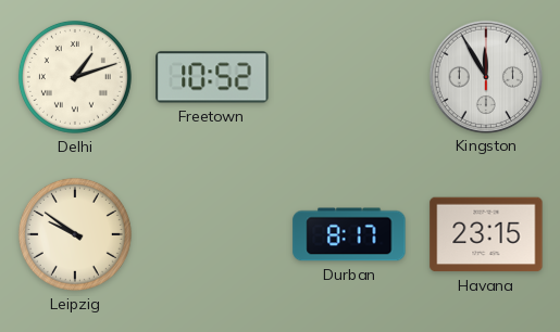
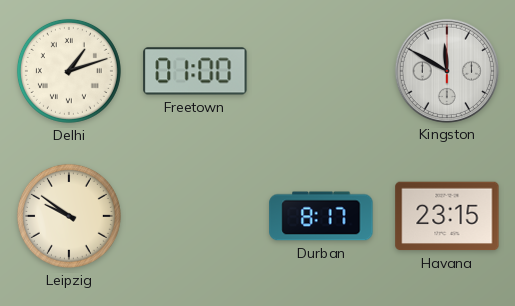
Freetown: 10:52 -> 01:00 (195, 71)
Kingston: 11:55 -> 11:50 (446, 70)
